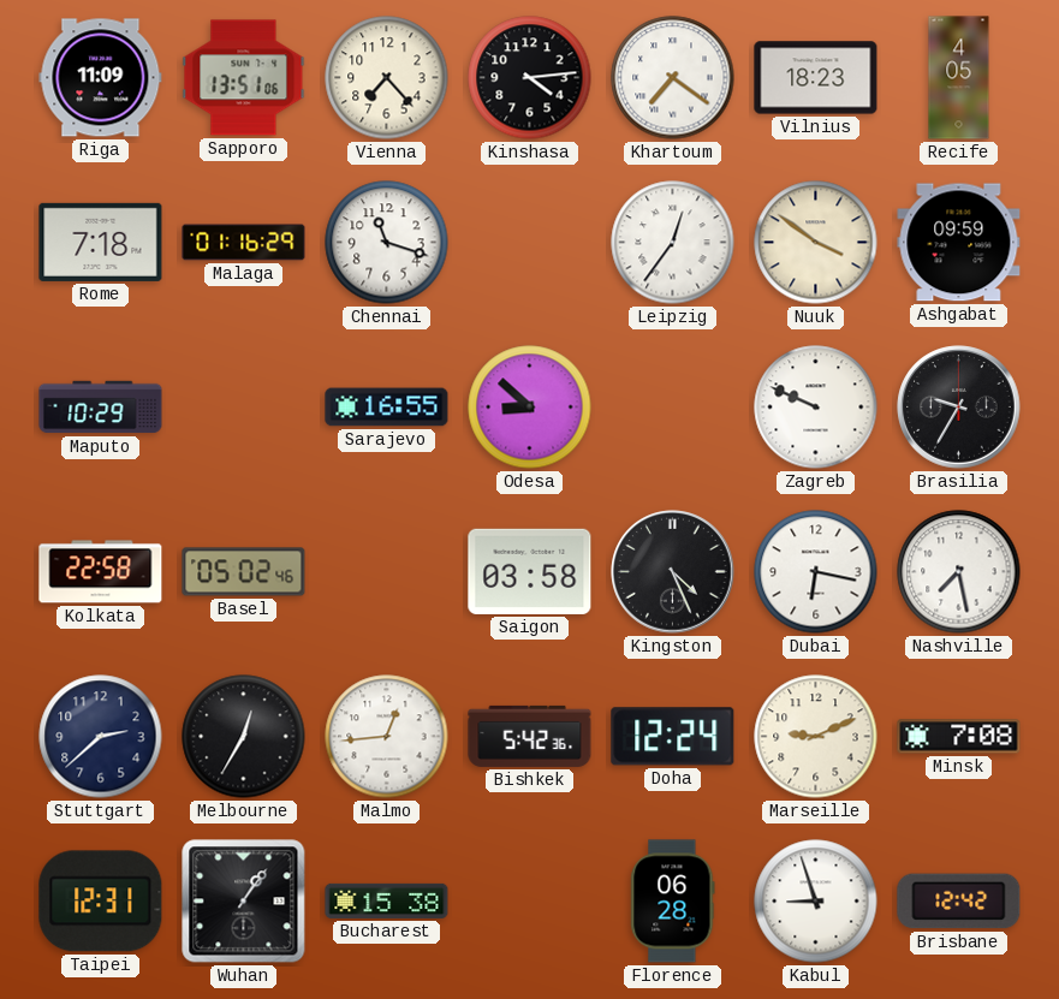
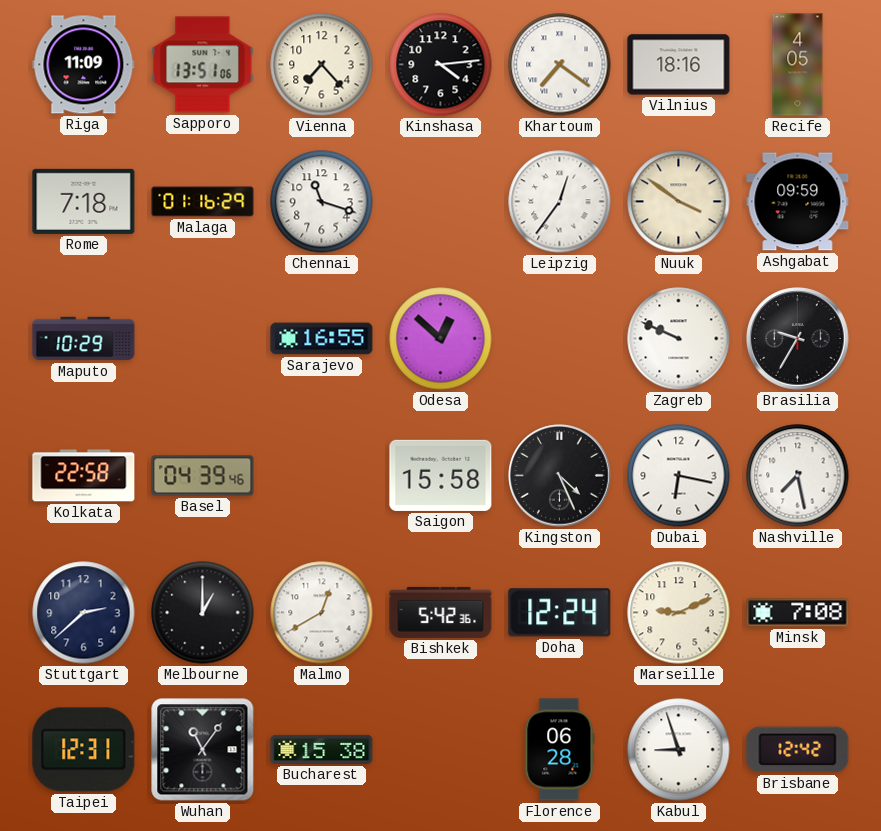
Vilnius: 18:23 -> 18:16 (679, 65)
Odesa: 8:52 -> 12:52 (441, 339)
Basel: 05:02 -> 04:39 (203, 476)
Saigon: 03:58 -> 15:58 (441, 475)
Melbourne: 12:35 -> 1:00 (203, 613)
Malmo: 12:44 -> 12:40 (322, 613)
Wuhan: 1:06 -> 11:06 (203, 750)
